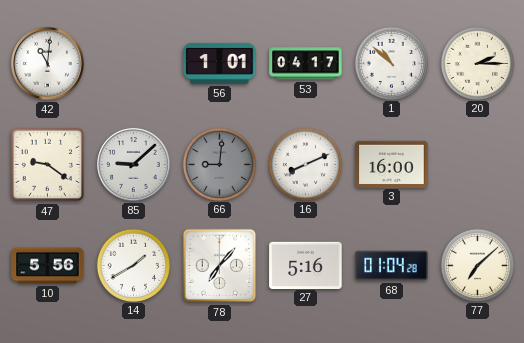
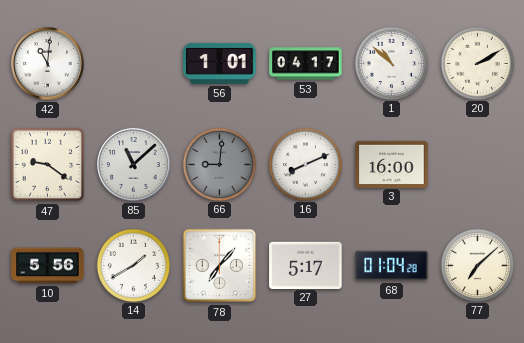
20: 2:15 -> 2:10 (477, 63)
85: 9:08 -> 11:08 (134, 165)
27: 5:16 -> 5:17 (306, 265)
